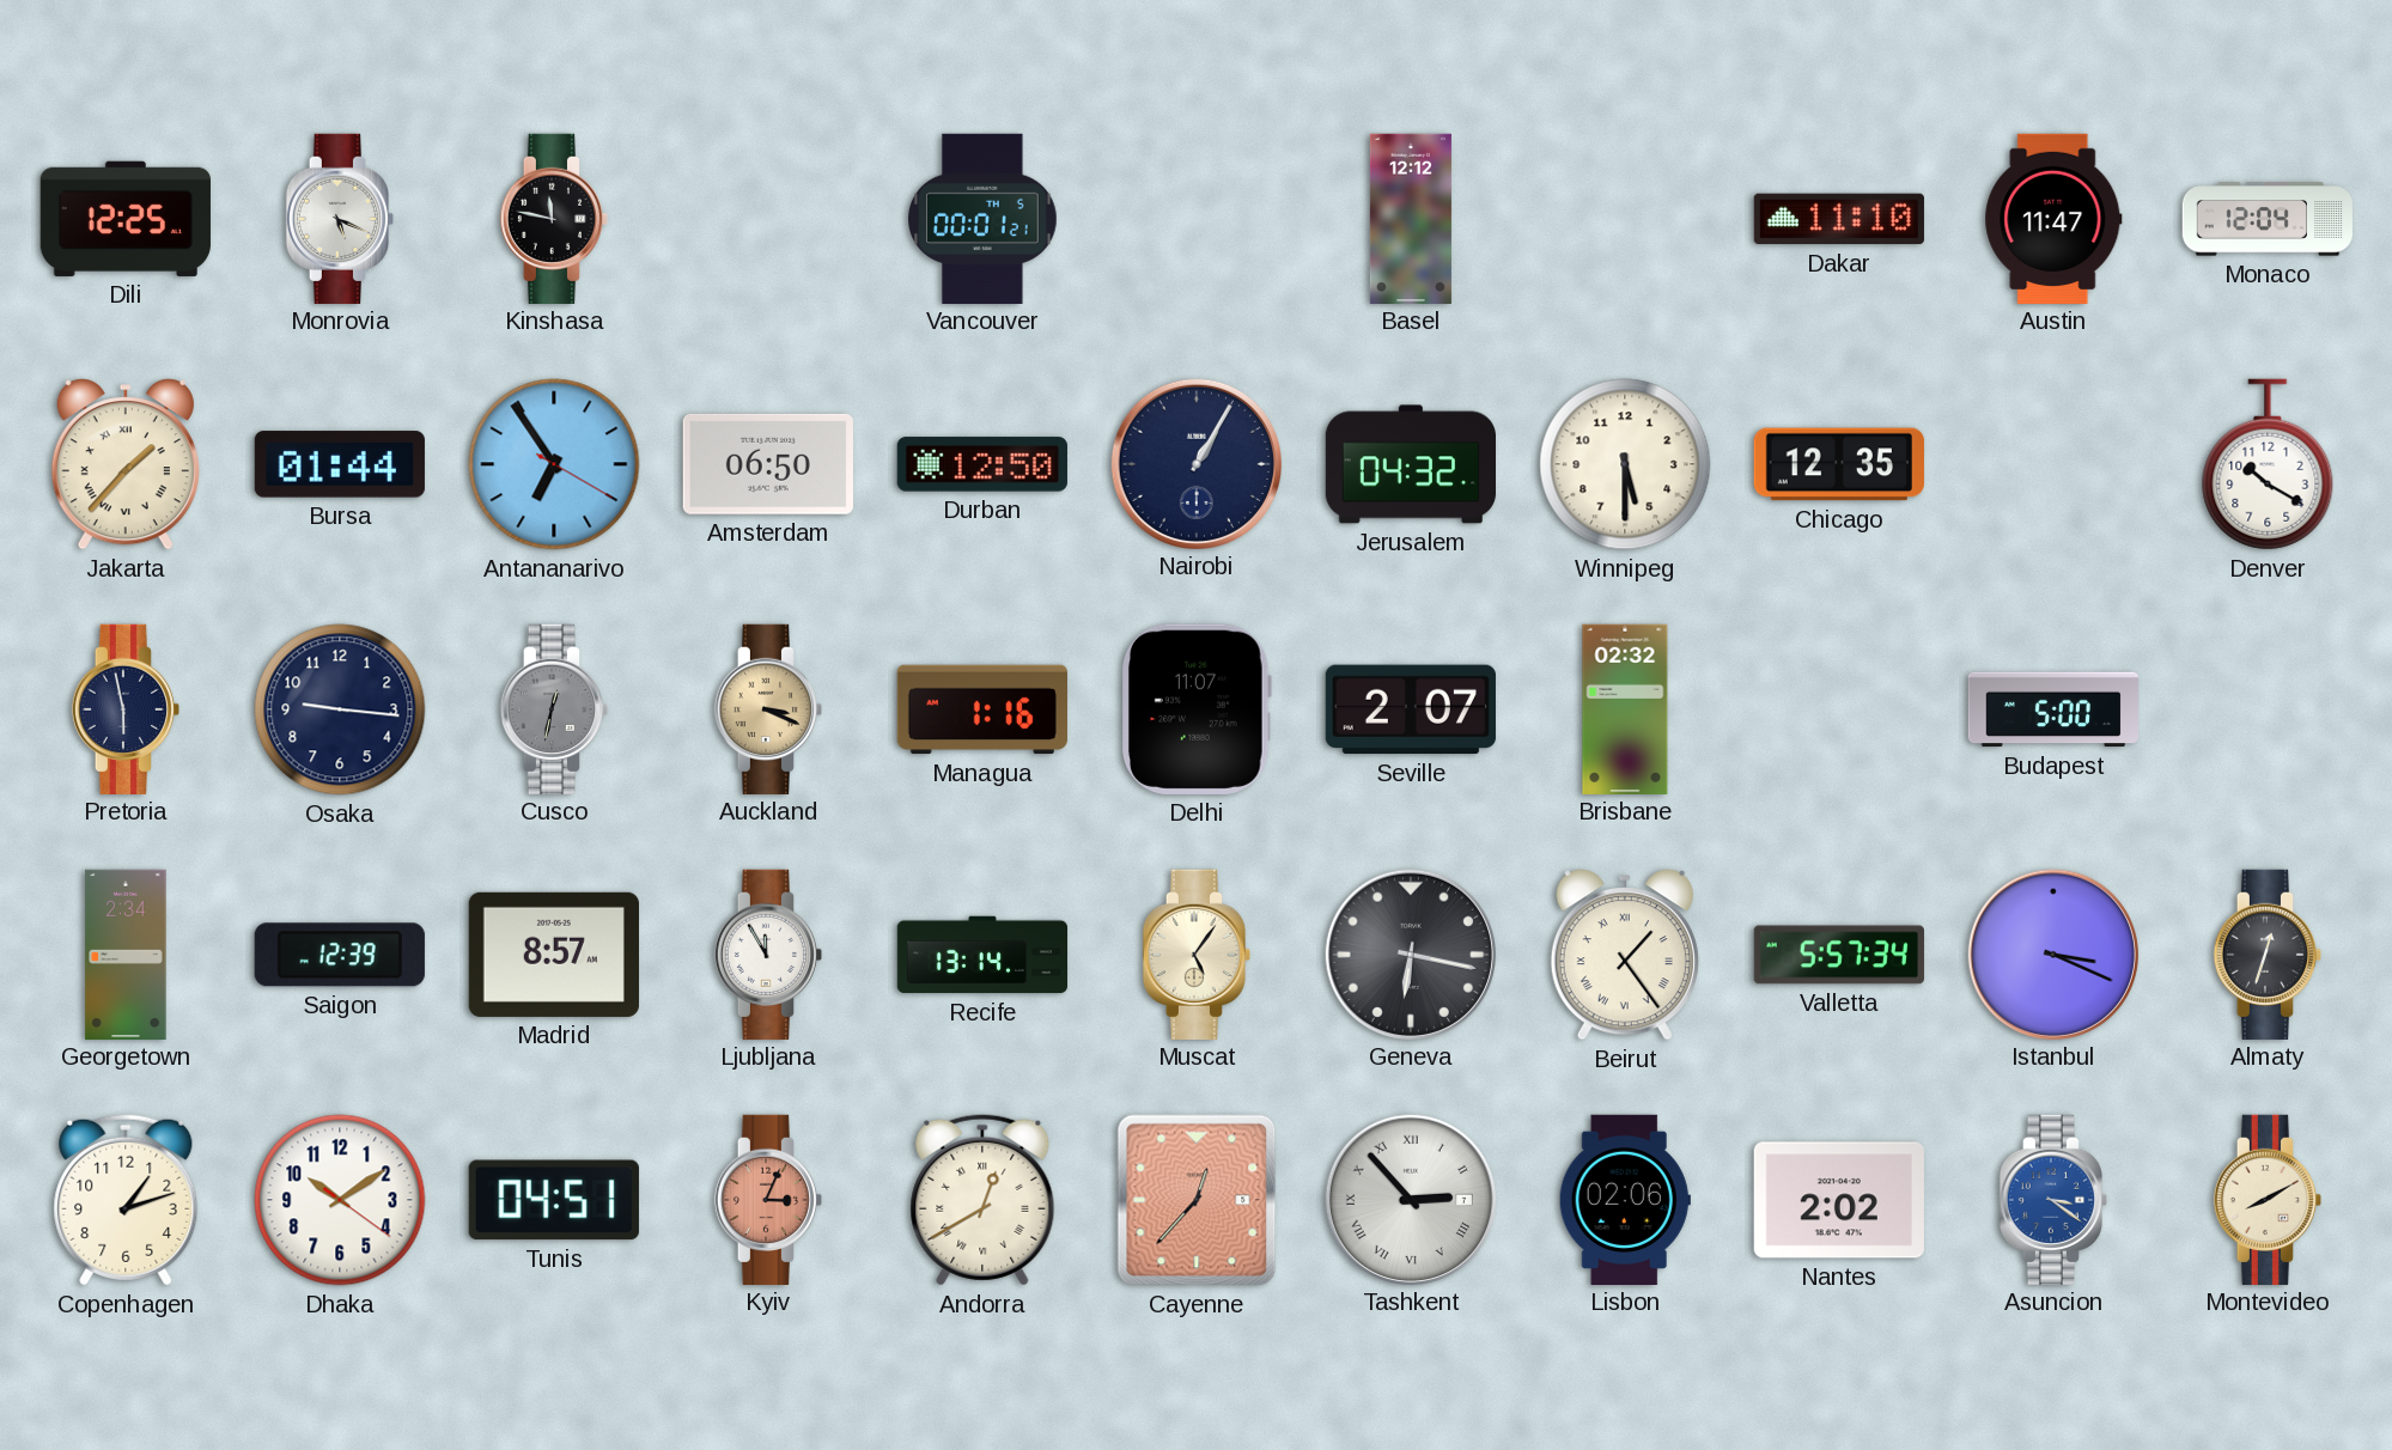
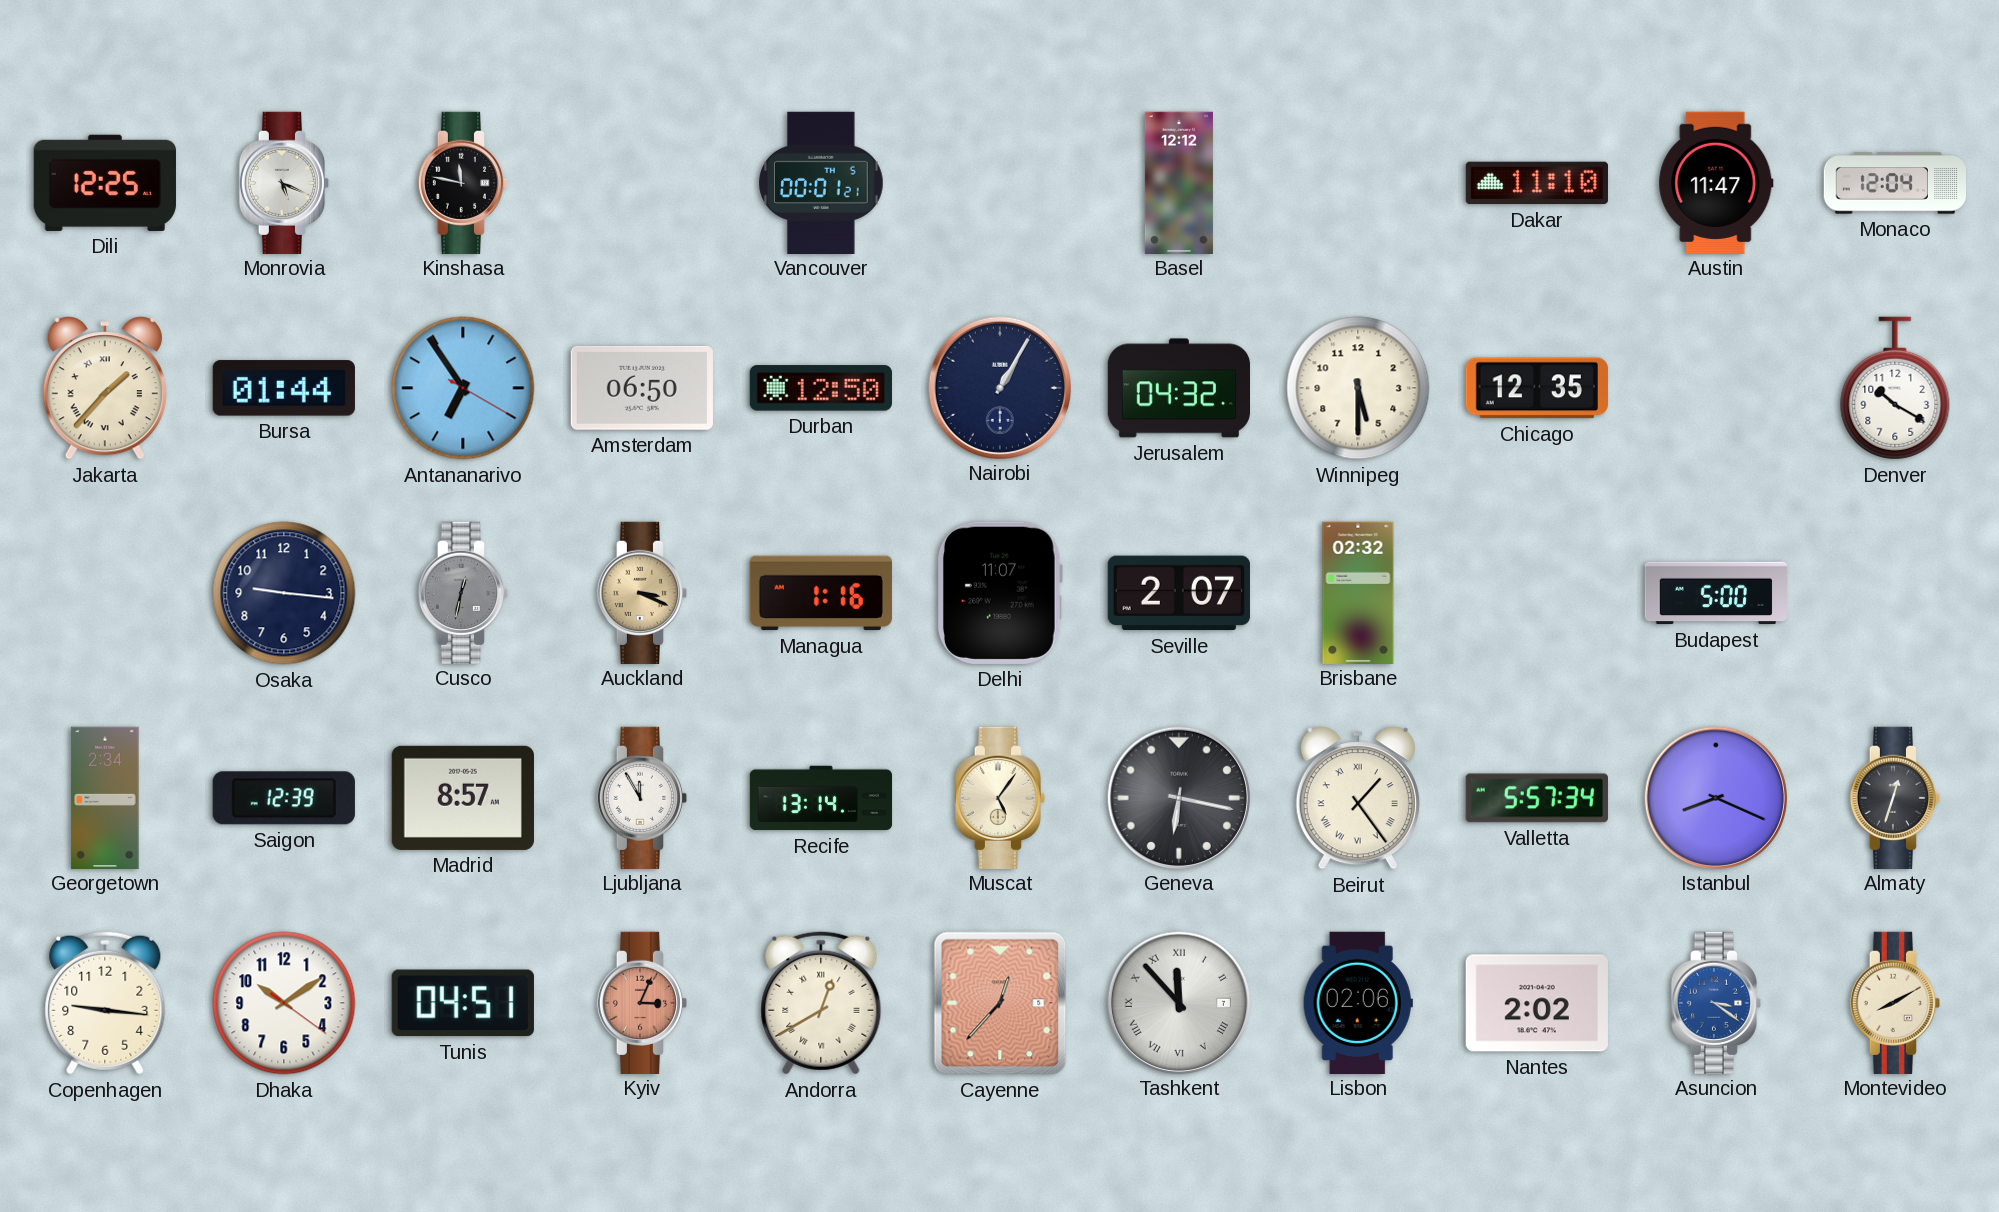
Pretoria: 5:58 -> none (124, 708)
Istanbul: 3:19 -> 8:19 (1715, 797)
Copenhagen: 1:12 -> 9:16 (105, 1003)
Tashkent: 2:53 -> 11:53 (1178, 1002)
